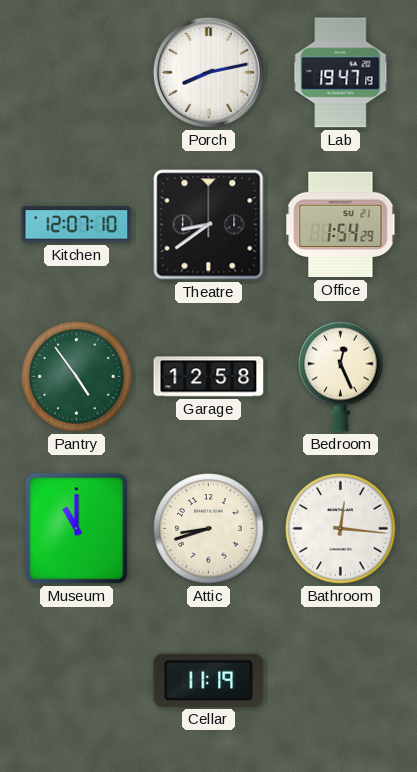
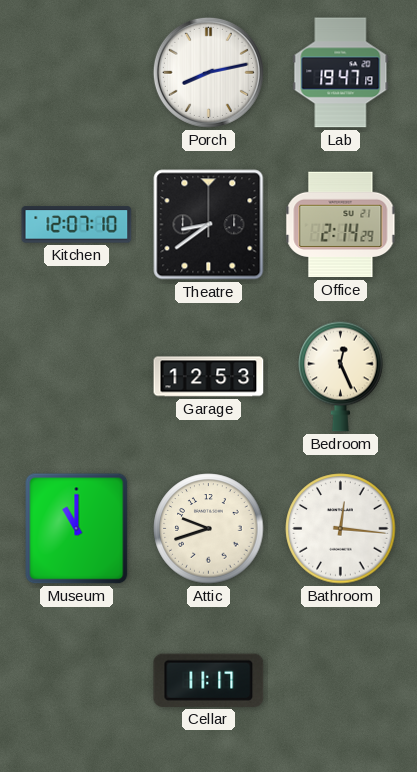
Office: 1:54 -> 2:14 (341, 225)
Pantry: 4:54 -> none (77, 377)
Garage: 12:58 -> 12:53 (209, 377)
Attic: 8:42 -> 9:42 (209, 529)
Cellar: 11:19 -> 11:17 (209, 680)
